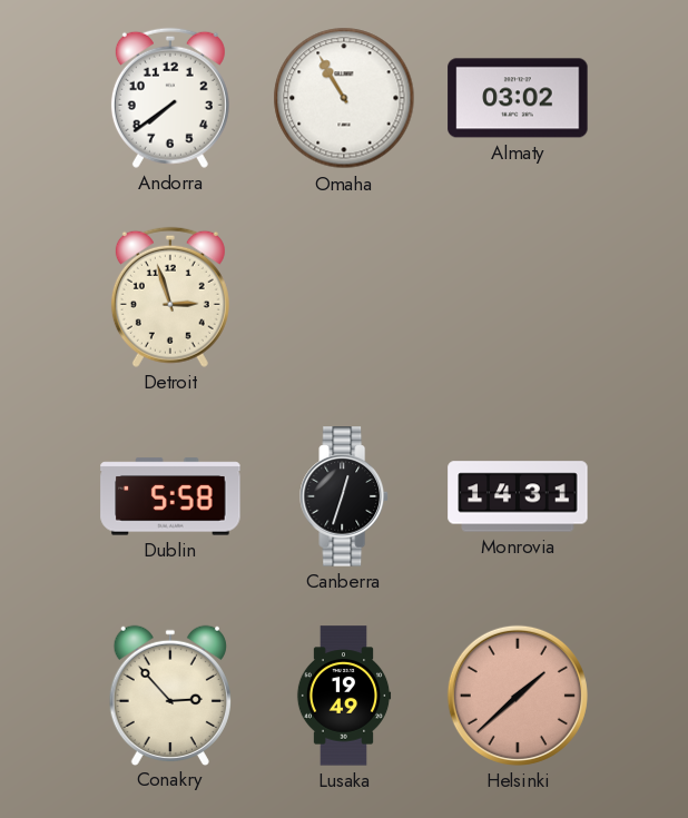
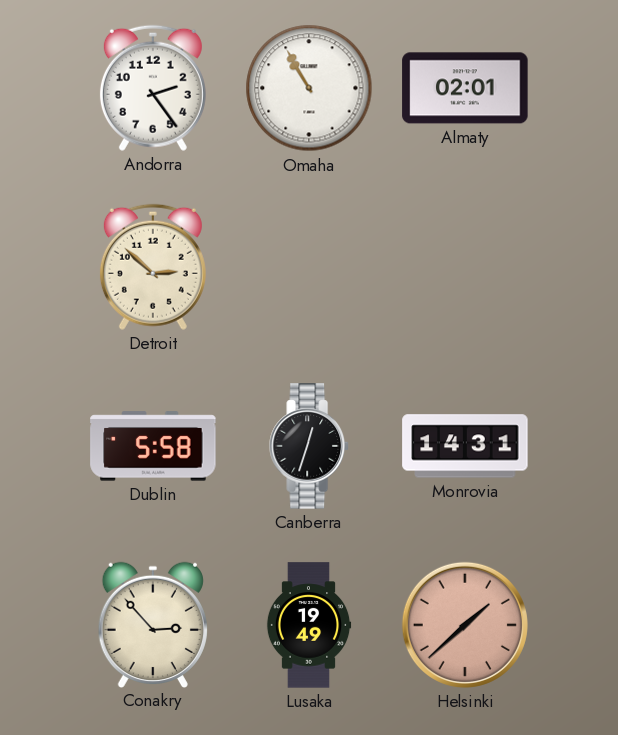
Andorra: 7:39 -> 2:24 (153, 88)
Almaty: 03:02 -> 02:01 (465, 88)
Detroit: 2:57 -> 2:52 (153, 267)
